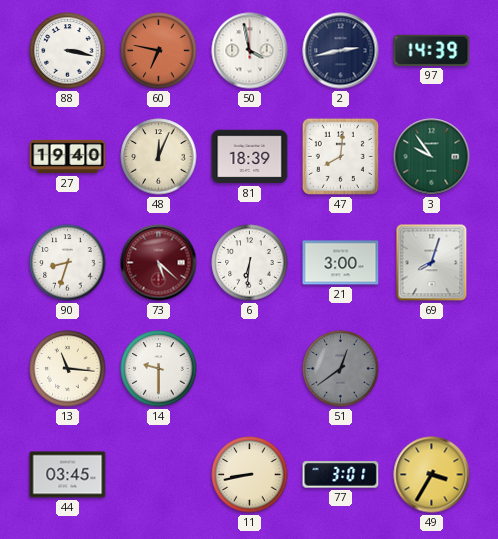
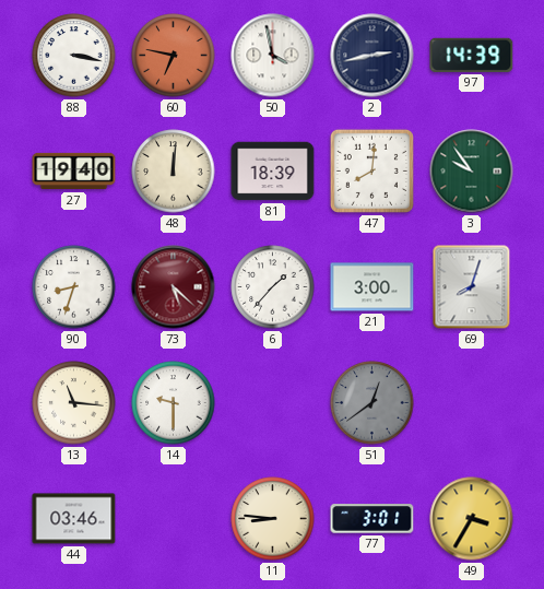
48: 12:04 -> 12:01 (174, 172)
6: 6:31 -> 1:37 (273, 287)
44: 03:45 -> 03:46 (74, 519)
11: 8:43 -> 8:46 (273, 519)
